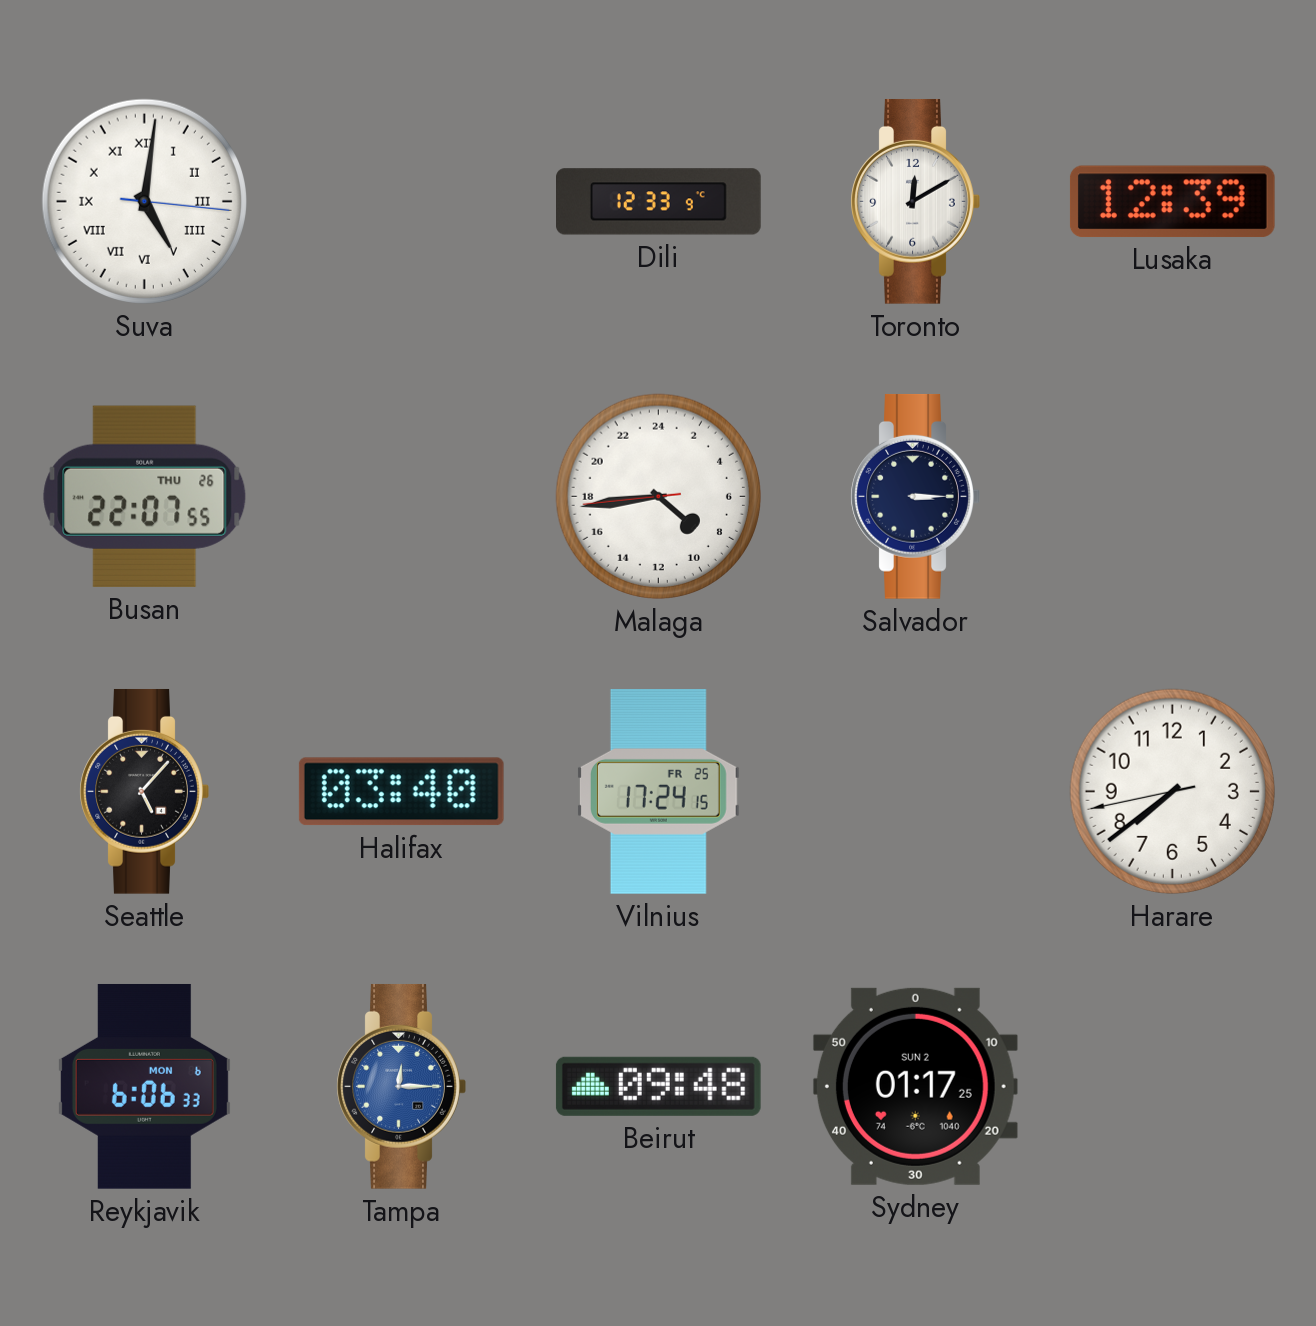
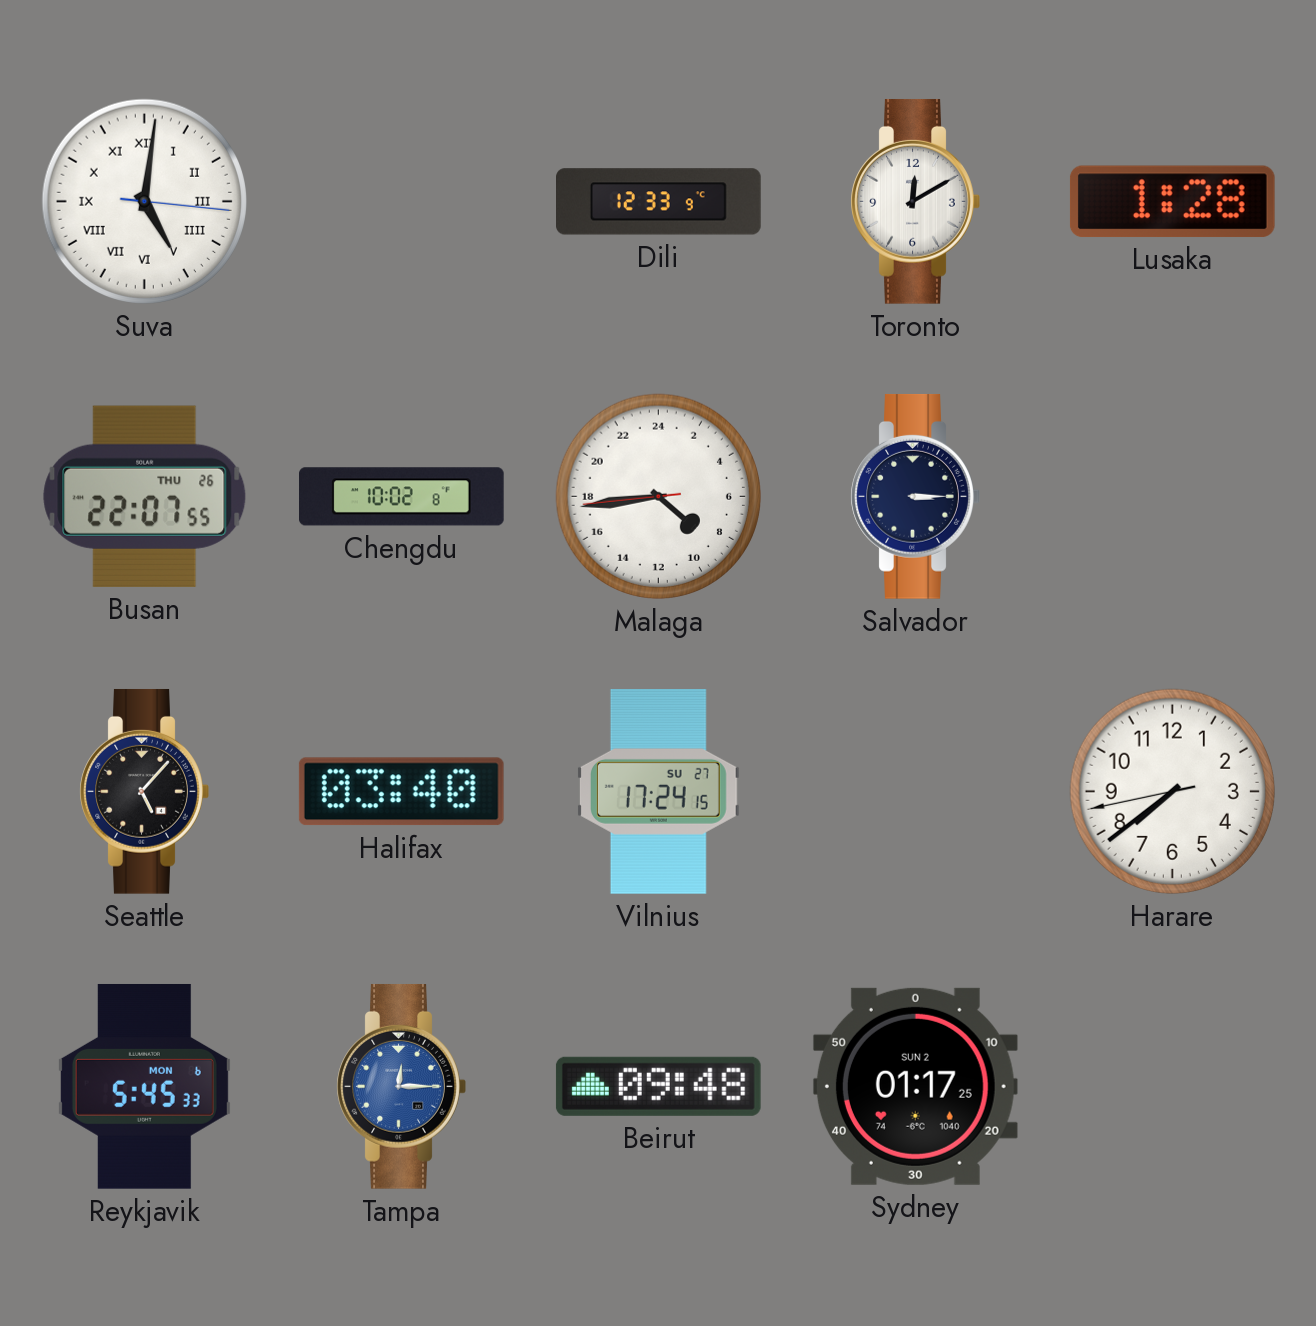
Lusaka: 12:39 -> 1:28 (1172, 201)
Chengdu: none -> 10:02 (402, 497)
Vilnius date: FR 25 -> SU 27 (658, 792)
Reykjavik: 6:06 -> 5:45 (144, 1087)
